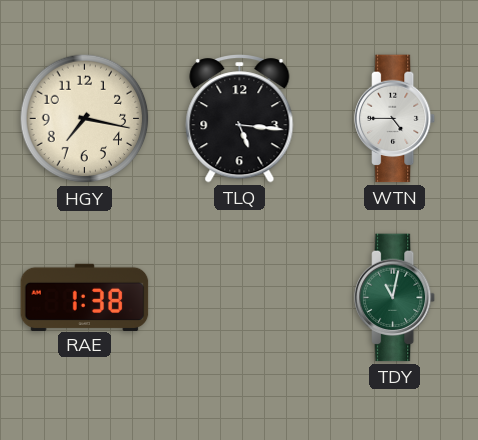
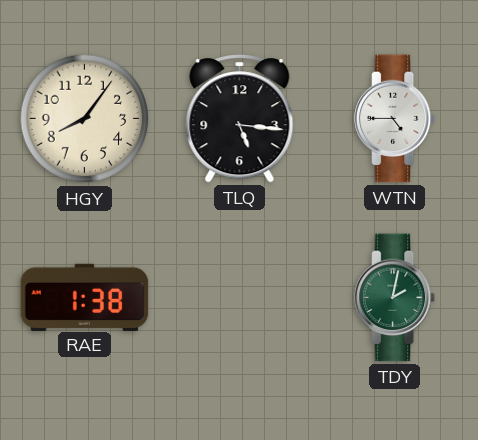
HGY: 7:17 -> 8:06 (85, 119)
TDY: 11:02 -> 2:02 (396, 298)
